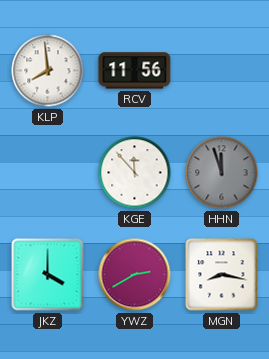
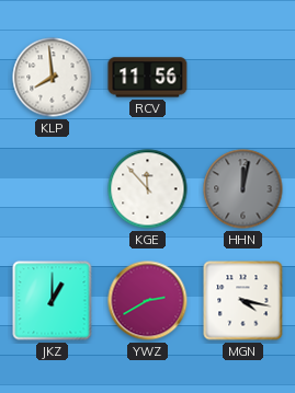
HHN: 11:57 -> 12:02 (243, 189)
JKZ: 4:00 -> 1:00 (53, 301)
MGN: 8:17 -> 4:17 (243, 301)
